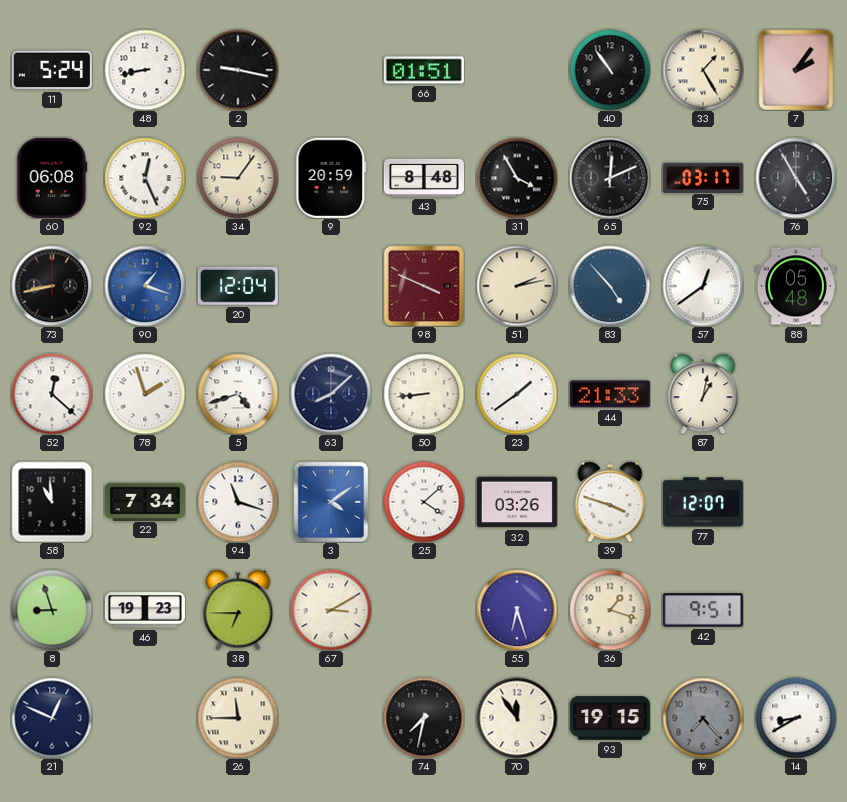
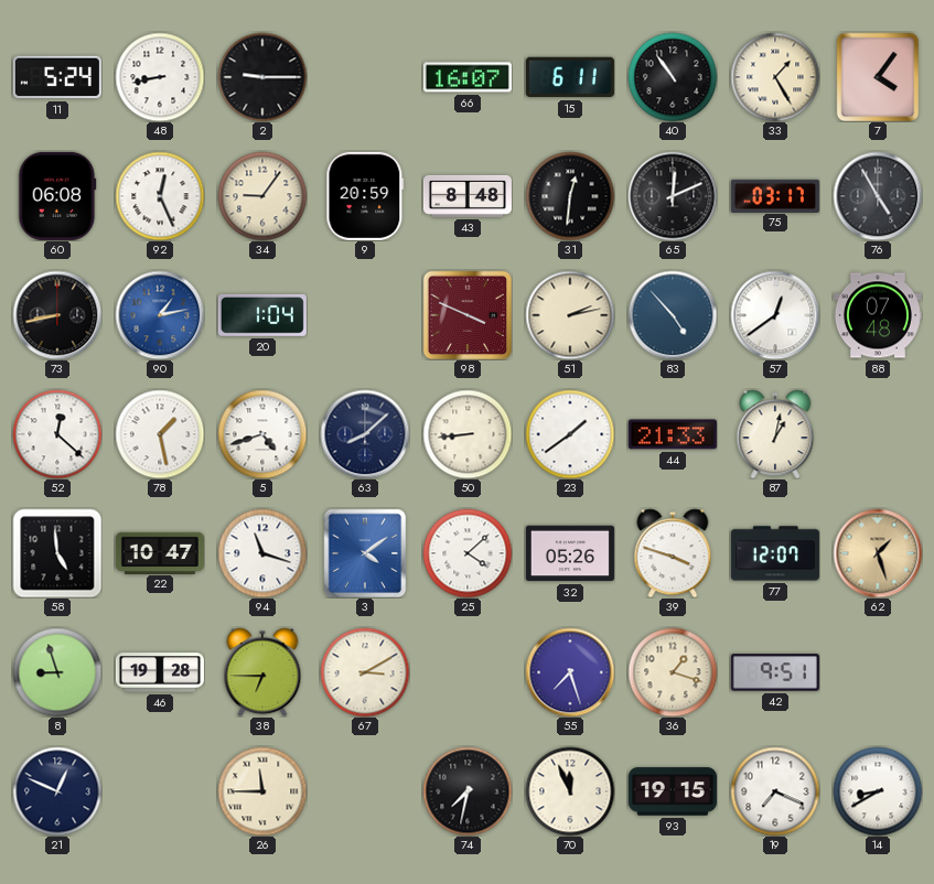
2: 9:17 -> 9:15 (262, 77)
66: 01:51 -> 16:07 (468, 77)
15: none -> 6:11 (570, 77)
7: 2:06 -> 4:06 (878, 77)
31: 3:55 -> 12:31 (570, 196)
90: 1:18 -> 1:13 (160, 315)
20: 12:04 -> 1:04 (262, 315)
88: 05:48 -> 07:48 (878, 315)
78: 1:57 -> 1:28 (160, 434)
58: 10:59 -> 4:59 (57, 553)
22: 7:34 -> 10:47 (160, 552)
32: 03:26 -> 05:26 (570, 553)
62: none -> 1:27 (878, 553)
46: 19:23 -> 19:28 (160, 672)
55: 6:27 -> 7:27 (570, 672)
70: 11:54 -> 11:56 (570, 791)
19: 7:23 -> 7:19 (775, 791)
19 dial: grey -> white (775, 791)
